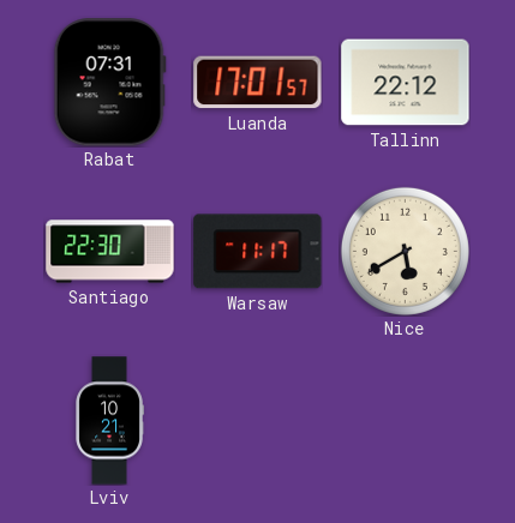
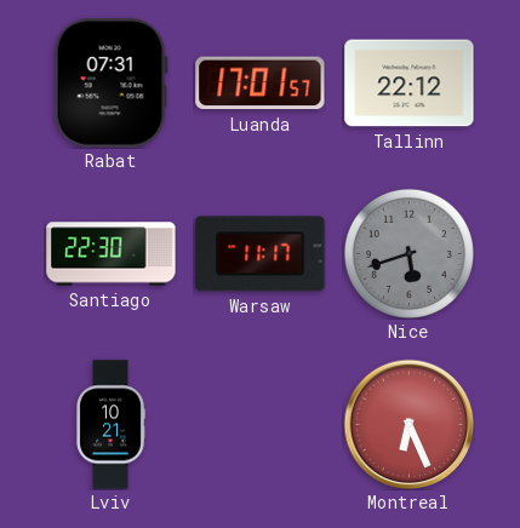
Nice: 5:40 -> 5:42 (408, 253)
Nice dial: cream -> grey (408, 253)
Montreal: none -> 6:26 (408, 424)
